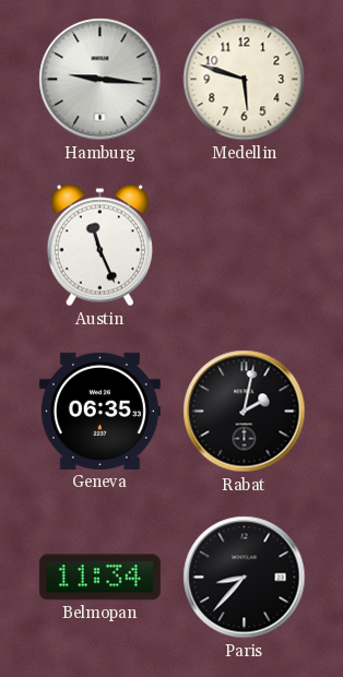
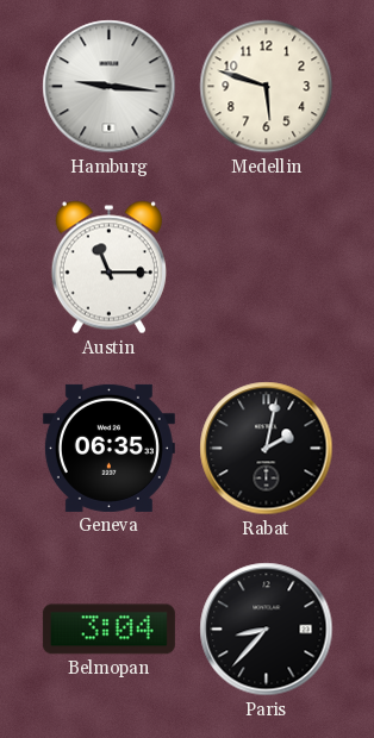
Austin: 11:26 -> 11:15 (108, 268)
Belmopan: 11:34 -> 3:04 (108, 630)
